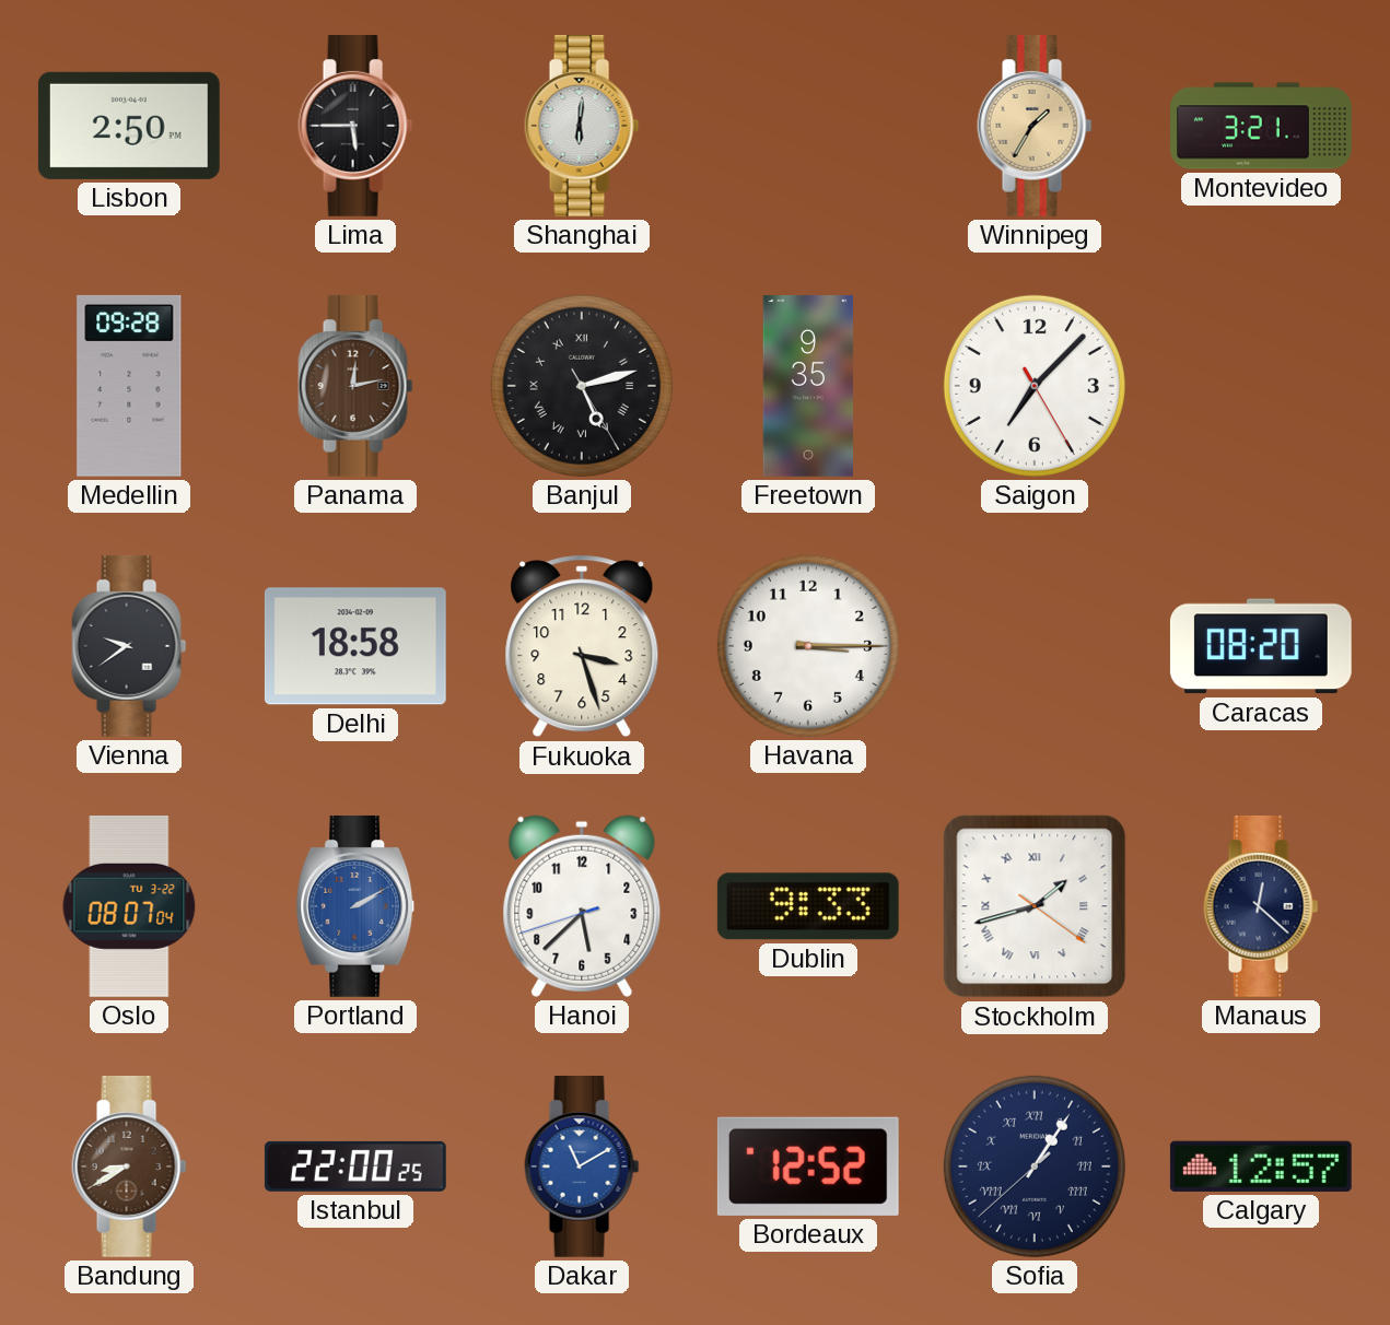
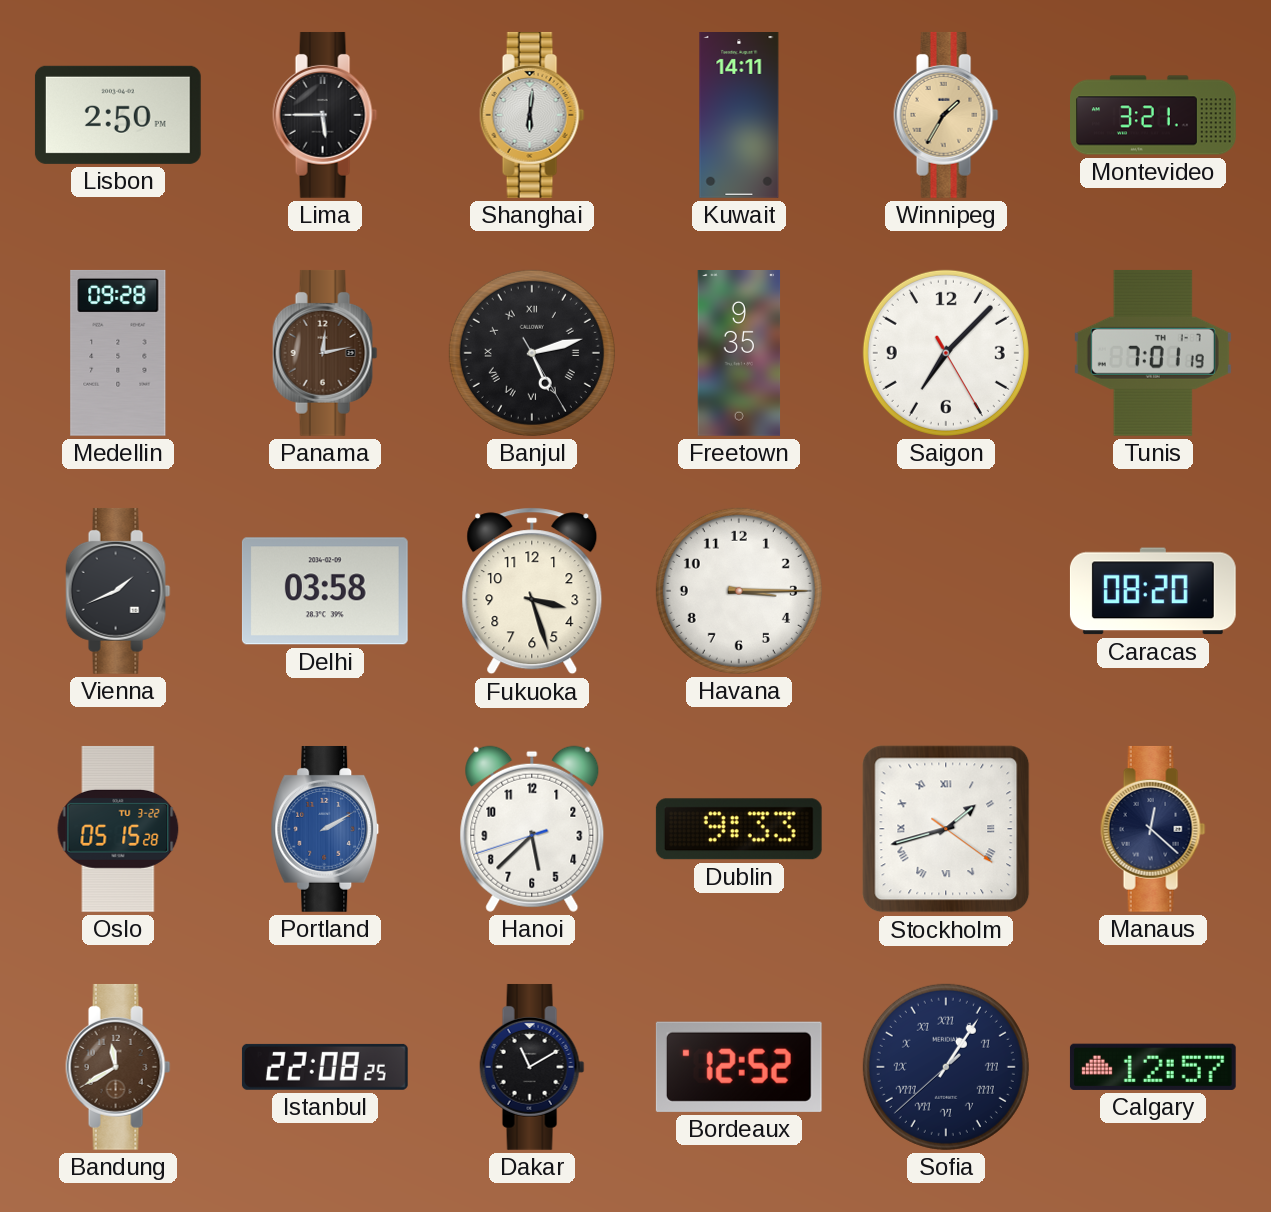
Kuwait: none -> 14:11 (739, 116)
Tunis: none -> 7:01 (1153, 353)
Vienna: 9:39 -> 1:41 (118, 591)
Delhi: 18:58 -> 03:58 (325, 591)
Oslo: 08:07 -> 05:15 (118, 829)
Bandung: 8:40 -> 11:40 (118, 1067)
Istanbul: 22:00 -> 22:08 (325, 1067)
Dakar dial: blue -> black (532, 1067)
